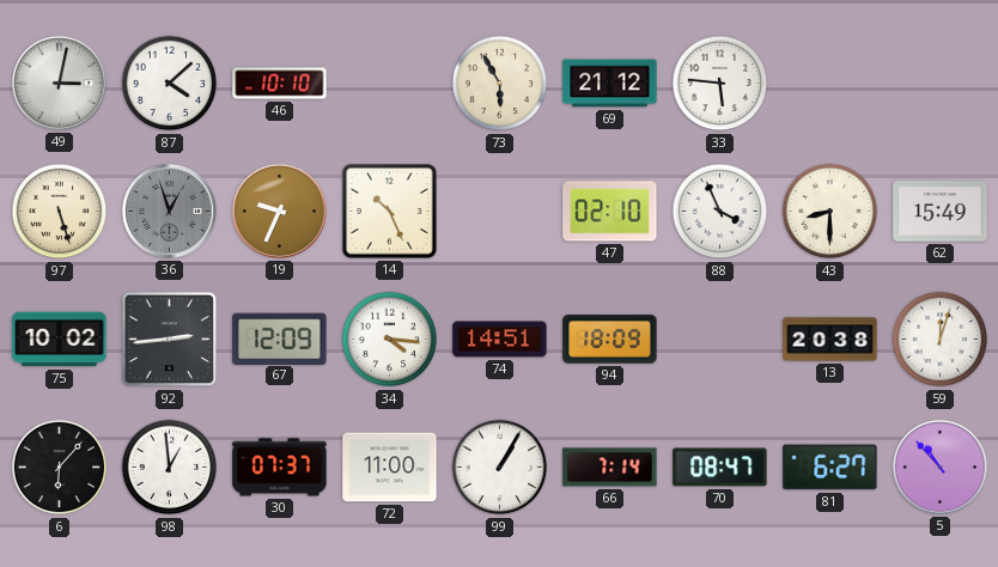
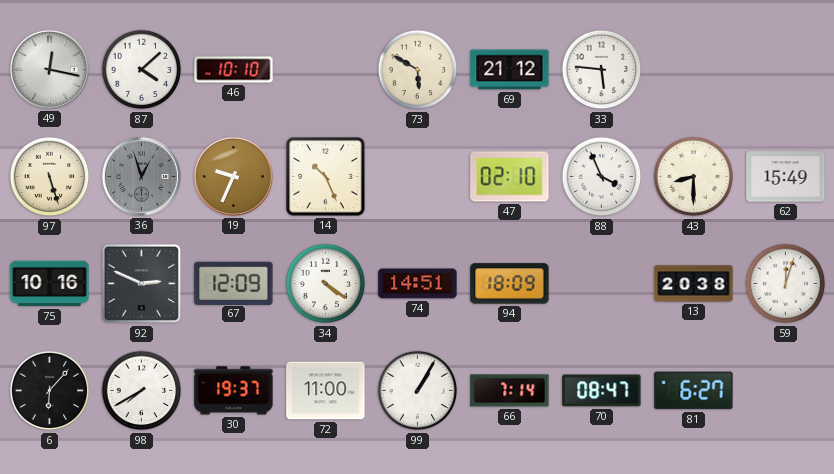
49: 3:02 -> 12:17 (49, 69)
73: 5:55 -> 5:50 (418, 70)
75: 10:02 -> 10:16 (50, 284)
92: 2:44 -> 2:49 (142, 284)
34: 4:16 -> 4:21 (326, 284)
98: 12:59 -> 7:40 (142, 391)
30: 07:37 -> 19:37 (234, 391)
5: 10:53 -> none (939, 467)
